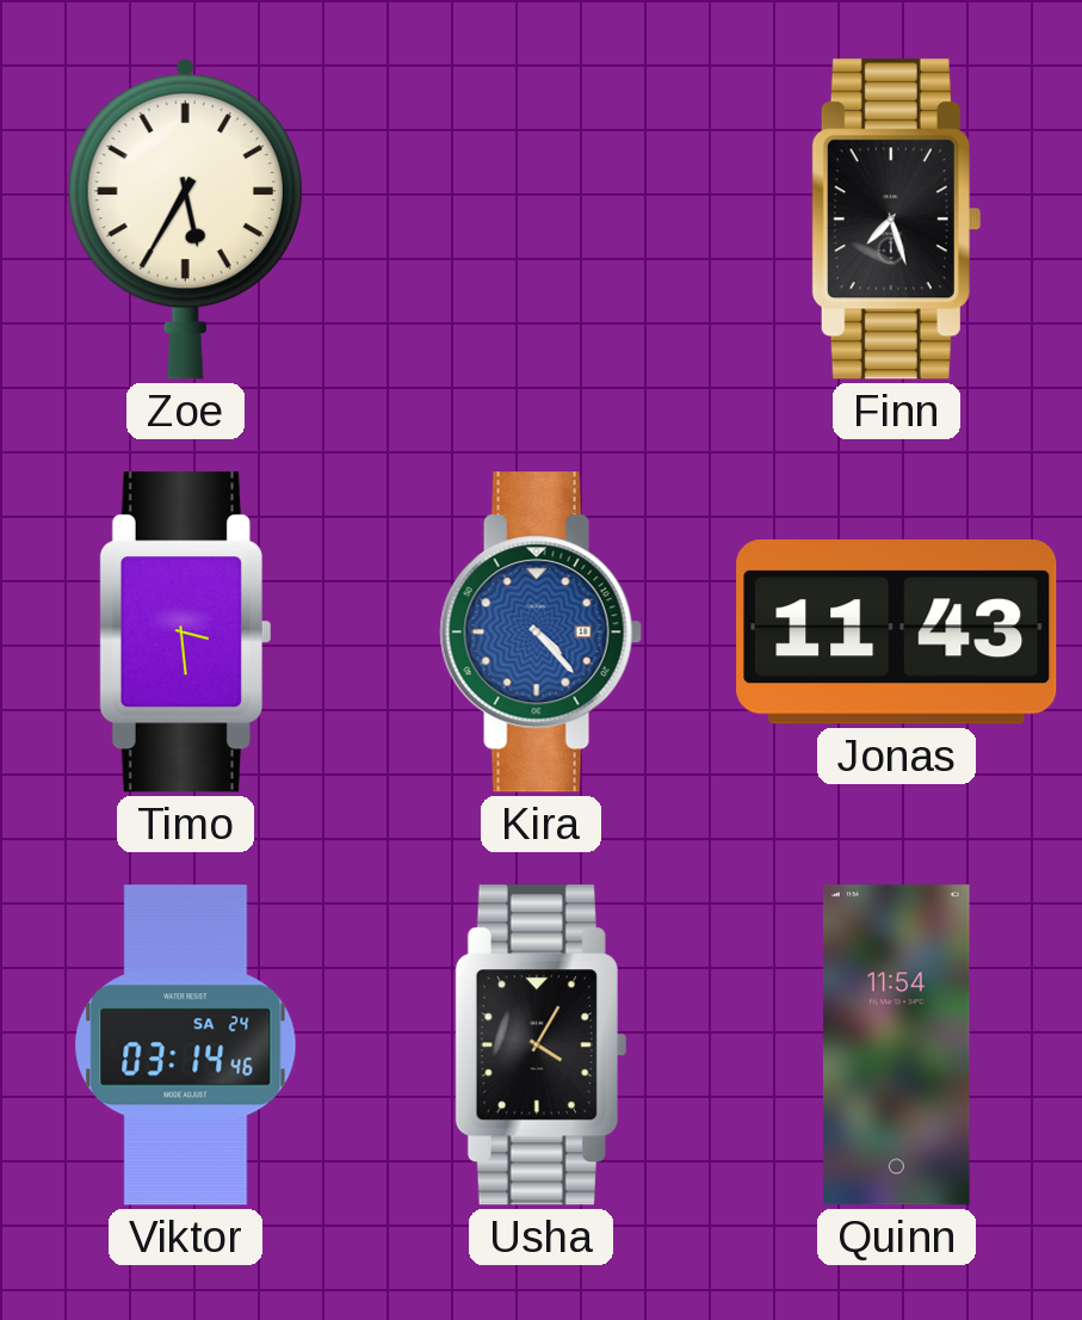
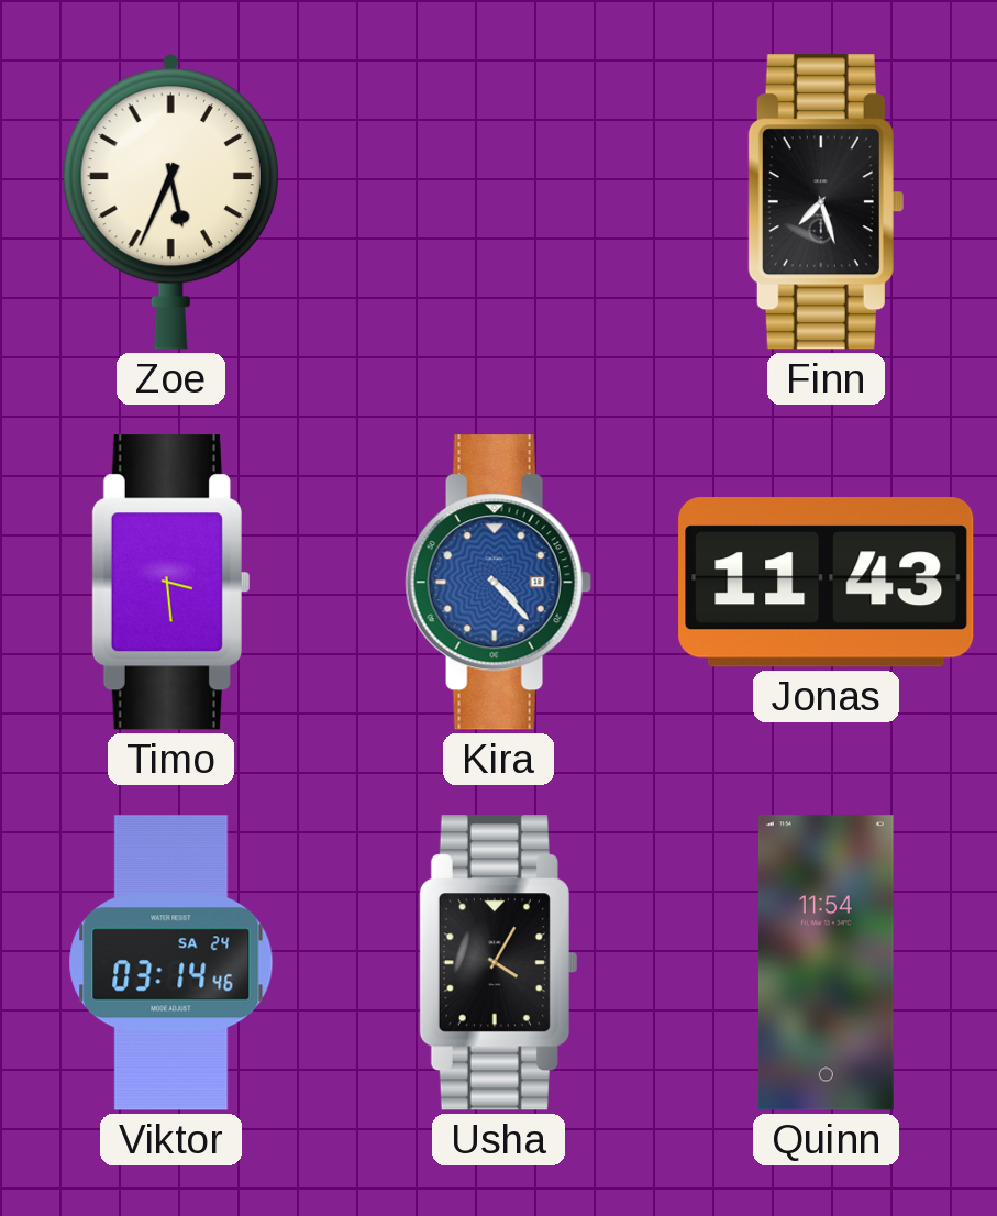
Zoe: 5:35 -> 5:34 (170, 201)
